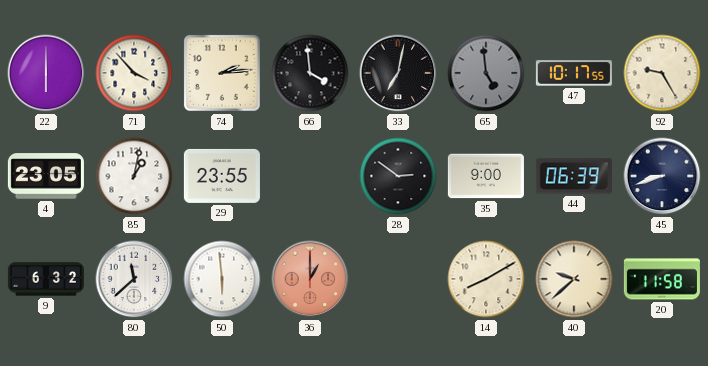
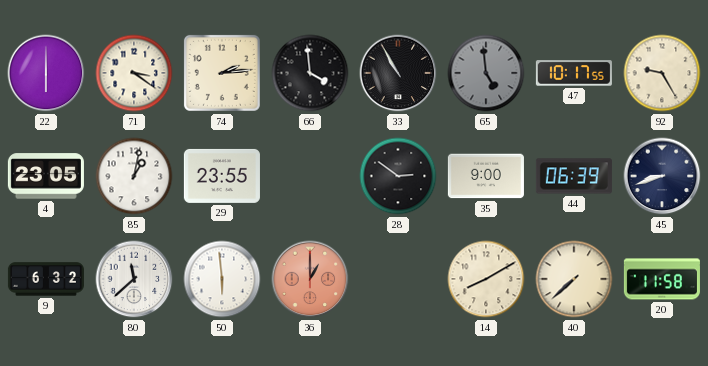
71: 3:53 -> 3:21 (134, 73)
33: 7:02 -> 10:55 (398, 73)
40: 9:38 -> 7:38 (574, 279)
